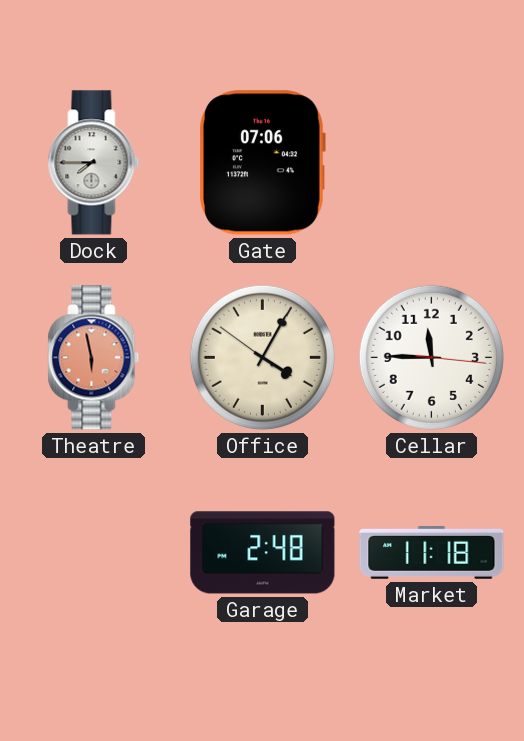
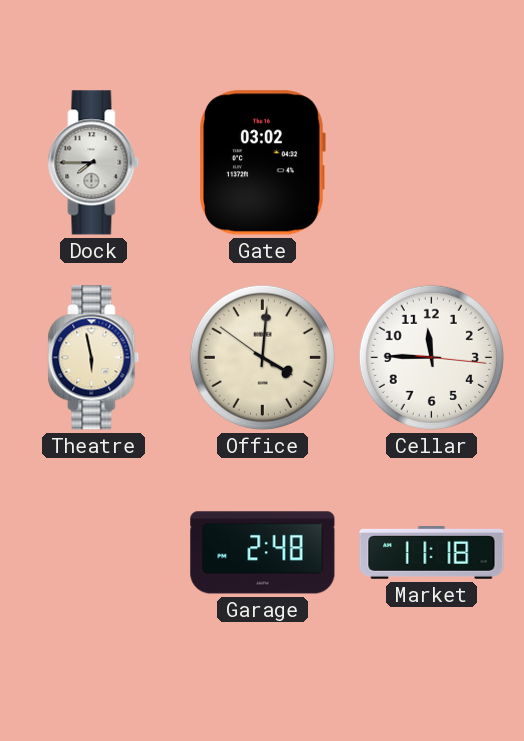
Gate: 07:06 -> 03:02 (262, 163)
Theatre dial: salmon -> cream (94, 358)
Office: 4:04 -> 4:00 (262, 357)
